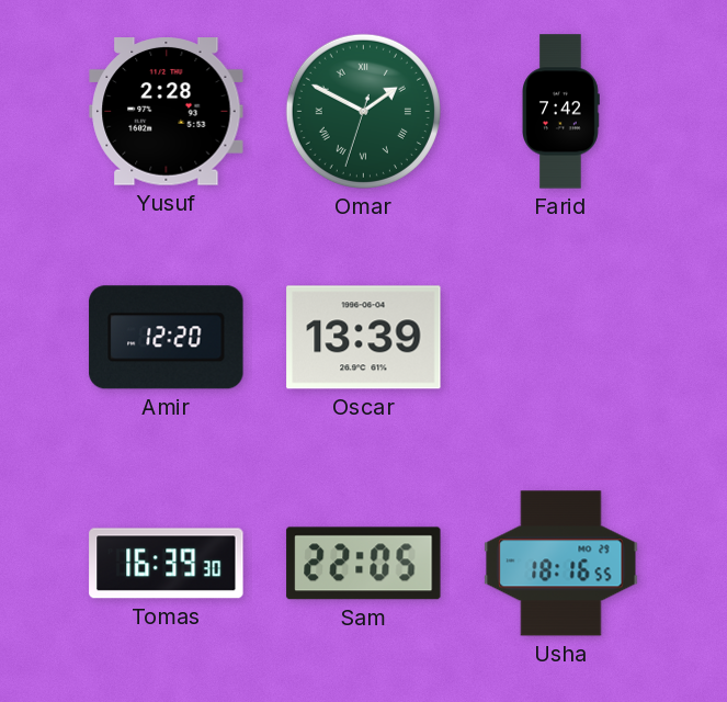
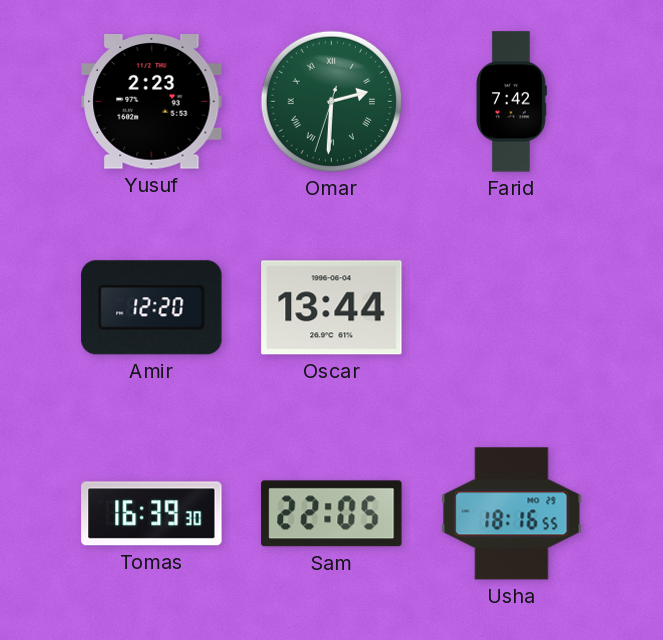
Yusuf: 2:28 -> 2:23 (152, 102)
Omar: 1:49 -> 2:30 (331, 101)
Oscar: 13:39 -> 13:44 (332, 308)
